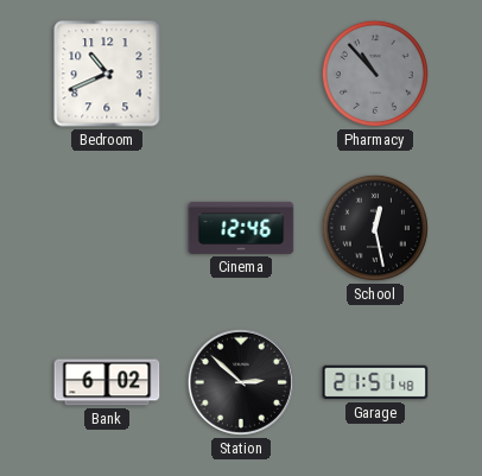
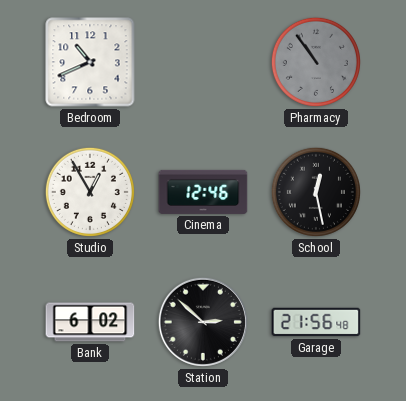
Pharmacy: 10:53 -> 10:54 (316, 62)
Studio: none -> 12:55 (90, 192)
Garage: 21:51 -> 21:56 (316, 322)
